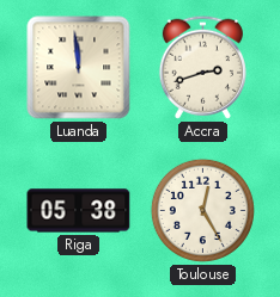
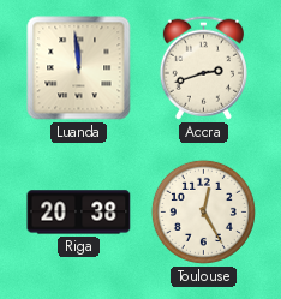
Riga: 05:38 -> 20:38 (79, 213)
